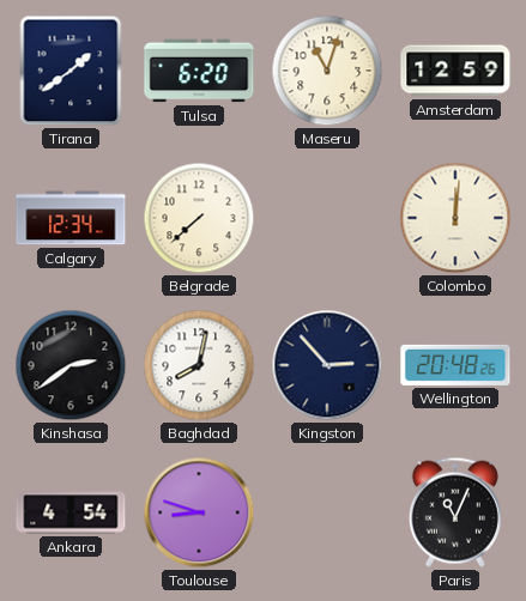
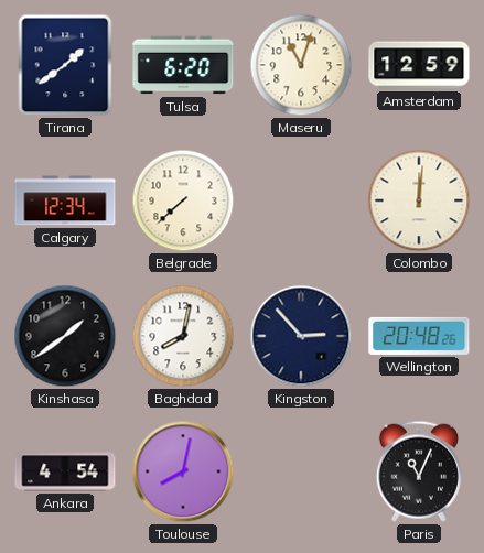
Kinshasa: 2:39 -> 1:39 (65, 336)
Toulouse: 8:48 -> 8:02 (183, 471)
